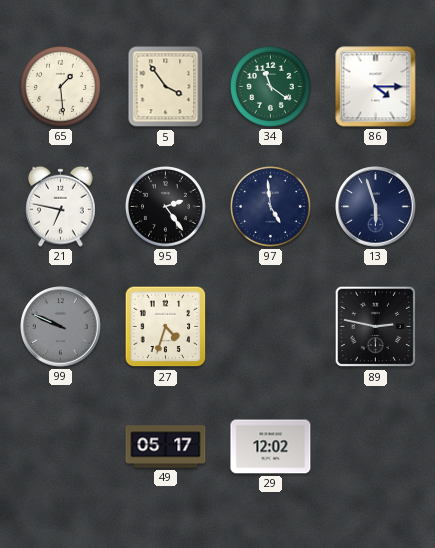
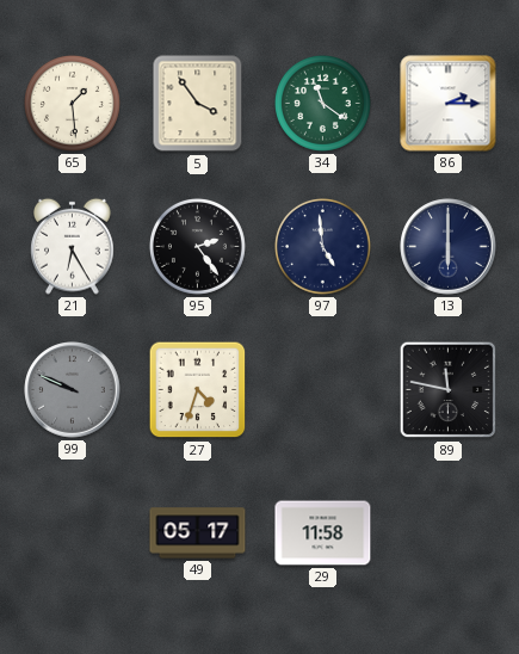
86: 4:15 -> 2:15 (449, 104)
21: 6:47 -> 6:25 (73, 246)
13: 5:57 -> 6:00 (449, 247)
89: 2:47 -> 11:47 (449, 390)
29: 12:02 -> 11:58 (323, 533)
